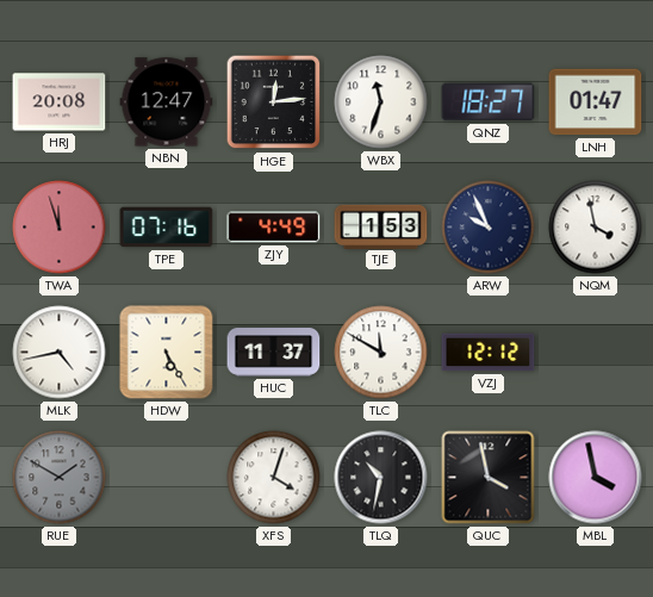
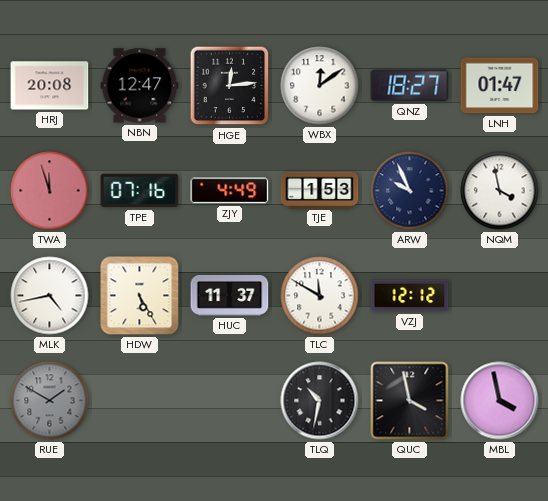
WBX: 11:33 -> 12:09 (320, 86)
XFS: 4:03 -> none (274, 478)
